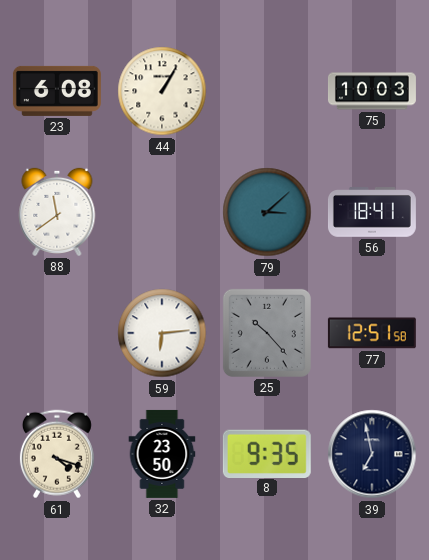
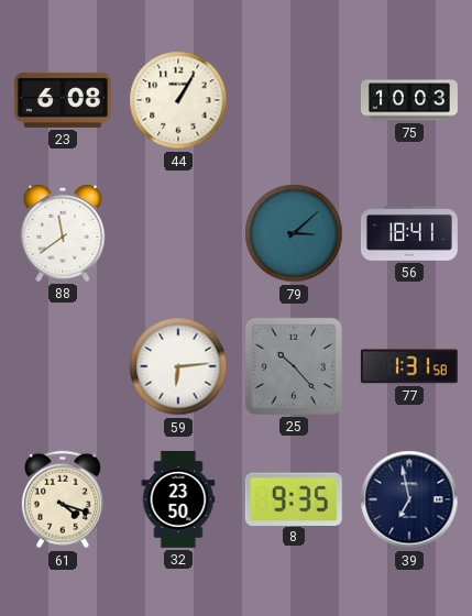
77: 12:51 -> 1:31 (409, 366)
